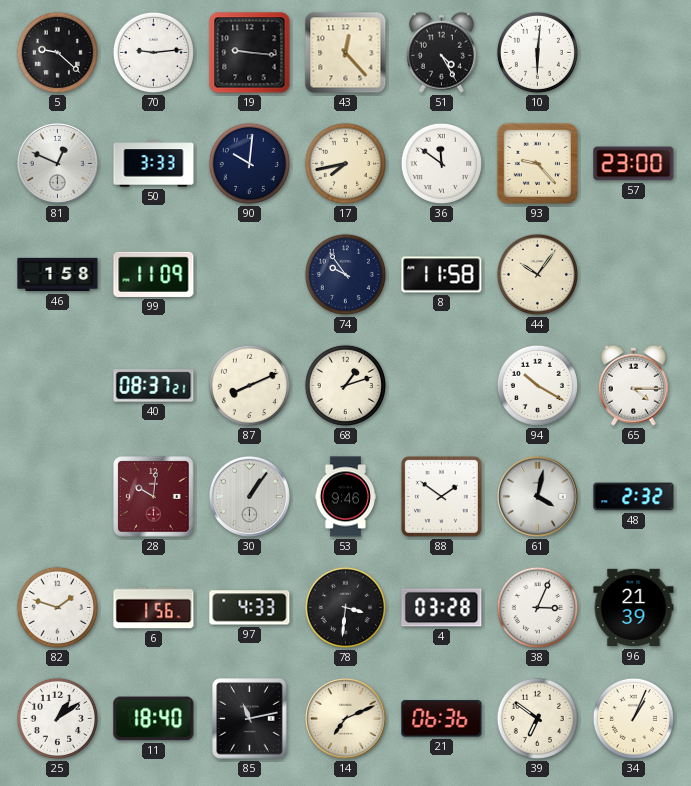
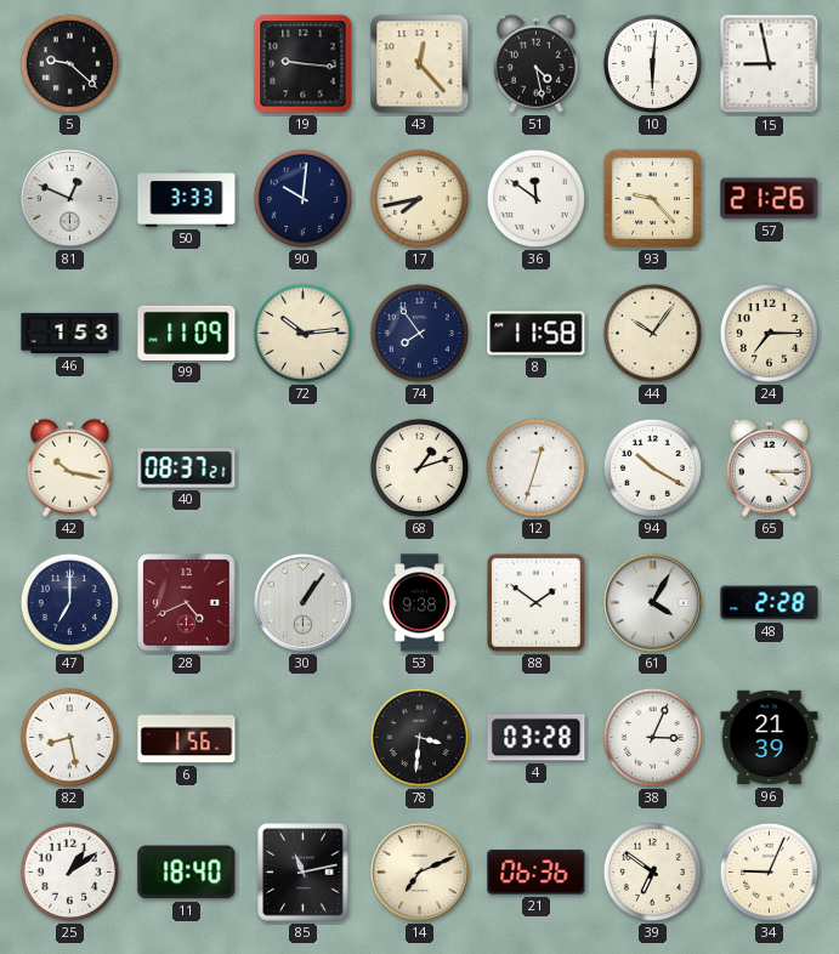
70: 9:14 -> none (153, 52)
51: 4:25 -> 4:28 (535, 63)
15: none -> 8:58 (770, 64)
57: 23:00 -> 21:26 (770, 199)
46: 1:58 -> 1:53 (70, 334)
72: none -> 10:14 (302, 333)
74: 9:54 -> 7:54 (419, 333)
24: none -> 7:15 (769, 333)
42: none -> 10:17 (69, 467)
87: 8:11 -> none (249, 385)
12: none -> 12:33 (535, 467)
47: none -> 7:00 (69, 602)
28: 10:01 -> 4:41 (187, 603)
53: 9:46 -> 9:38 (419, 603)
61: 4:02 -> 4:05 (652, 602)
48: 2:32 -> 2:28 (770, 603)
82: 1:48 -> 8:28 (69, 737)
97: 4:33 -> none (250, 608)
34: 1:04 -> 9:04 (769, 871)
